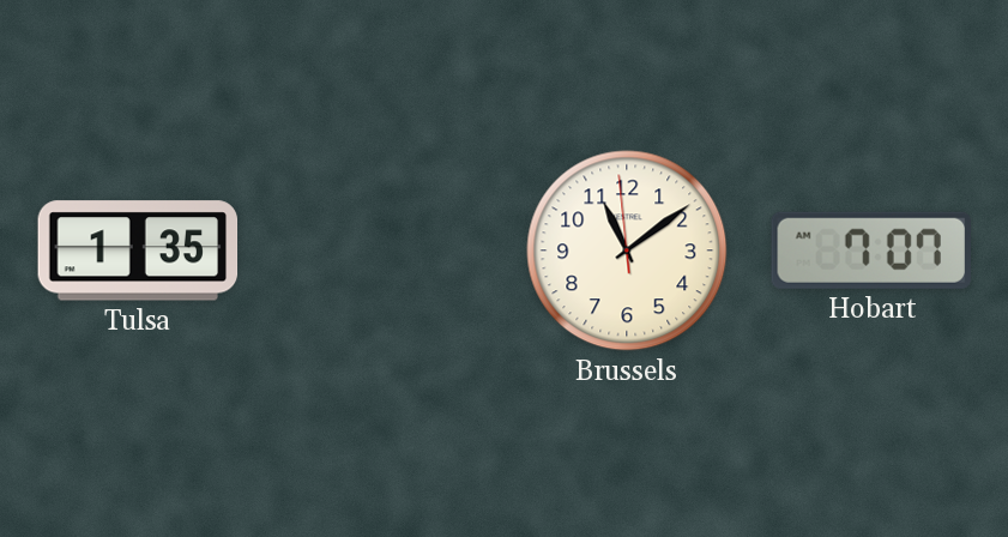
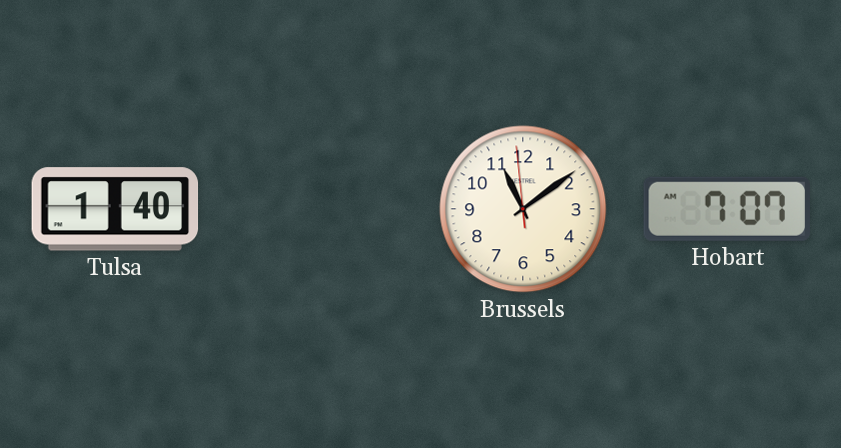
Tulsa: 1:35 -> 1:40 (115, 209)
